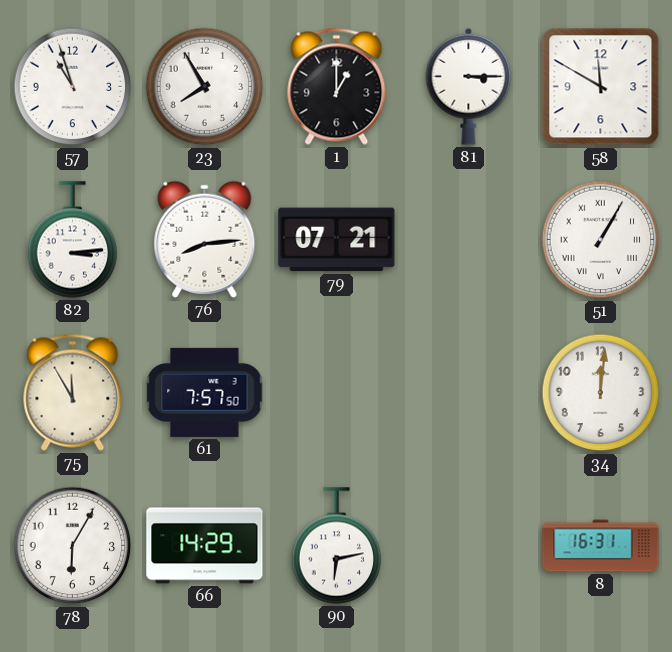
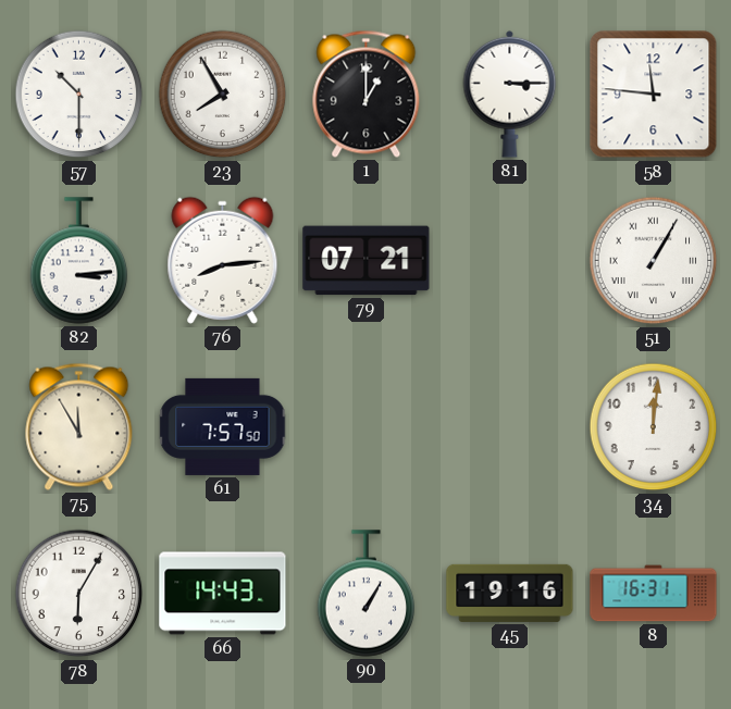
57: 10:57 -> 10:30 (79, 95)
58: 11:50 -> 11:46 (654, 95)
66: 14:29 -> 14:43 (223, 594)
90: 6:13 -> 1:05 (367, 594)
45: none -> 19:16 (510, 593)
